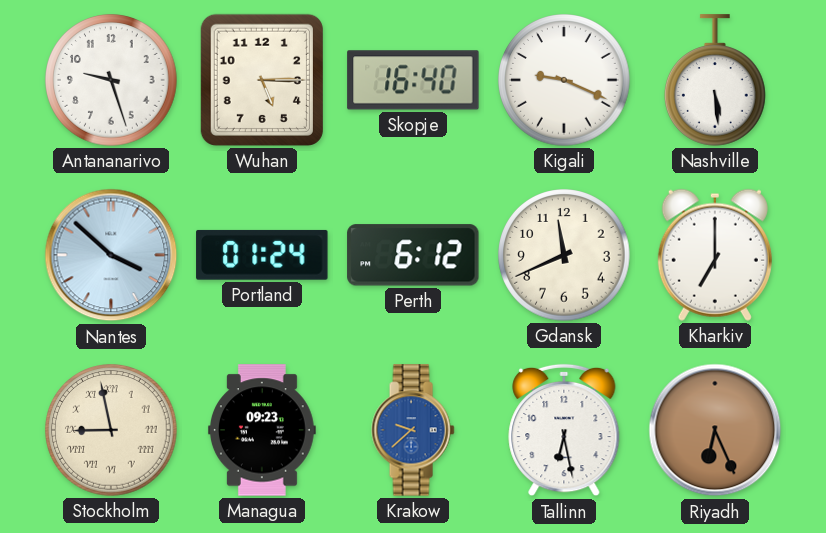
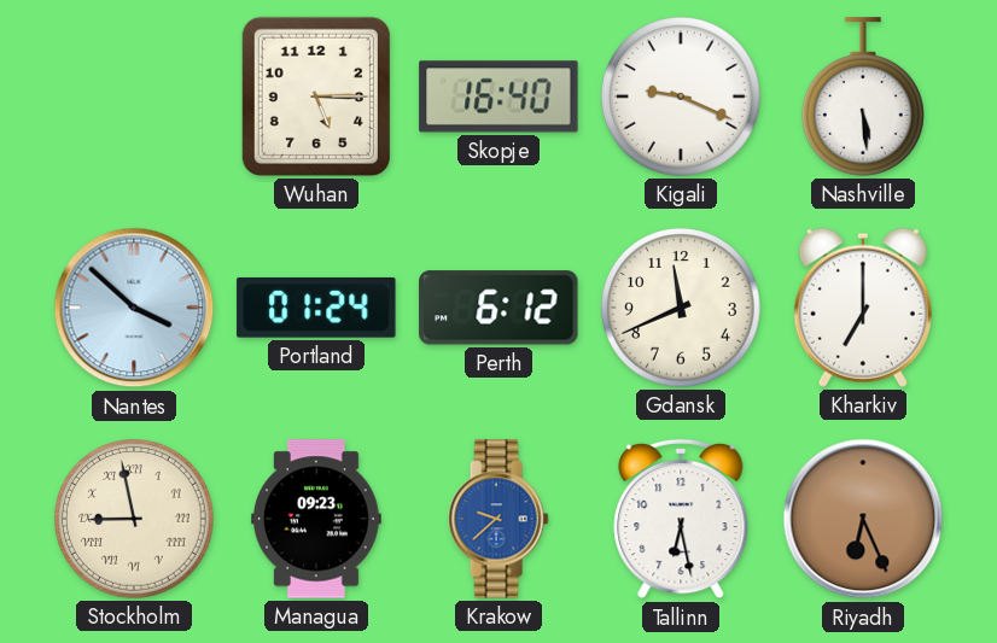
Antananarivo: 9:27 -> none (111, 80)
